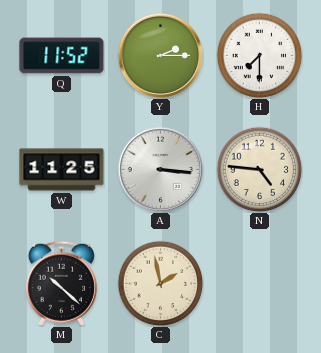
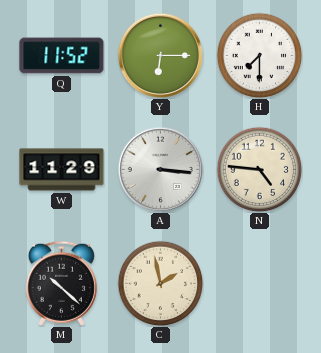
Y: 2:15 -> 6:15 (160, 55)
W: 11:25 -> 11:29 (62, 170)
